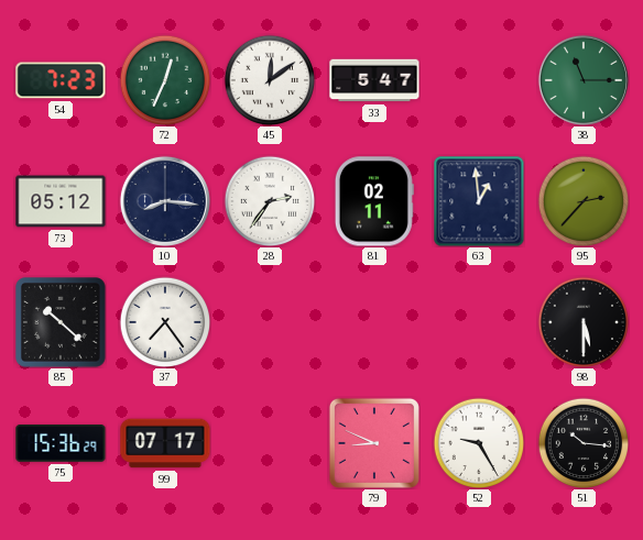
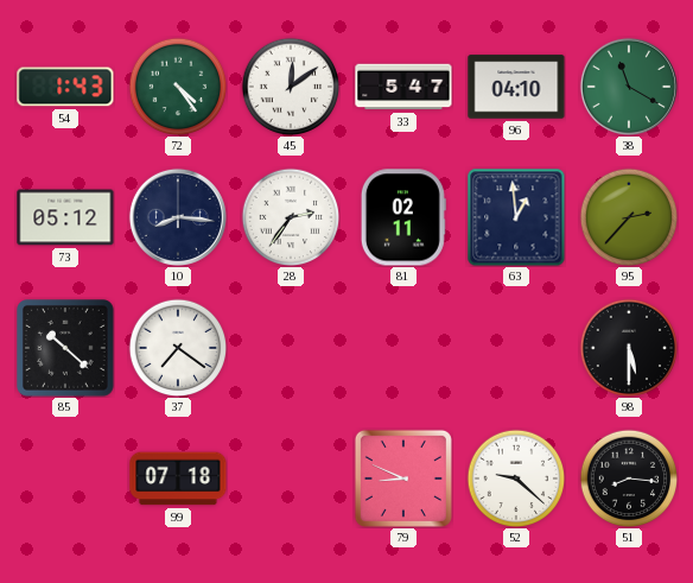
54: 7:23 -> 1:43 (65, 87)
72: 12:34 -> 4:24 (178, 87)
96: none -> 04:10 (516, 87)
38: 11:15 -> 11:20 (629, 87)
37: 7:24 -> 7:21 (178, 348)
75: 15:36 -> none (61, 443)
99: 07:17 -> 07:18 (178, 479)
52: 9:25 -> 9:22 (516, 479)
51: 10:16 -> 8:16 (629, 479)
